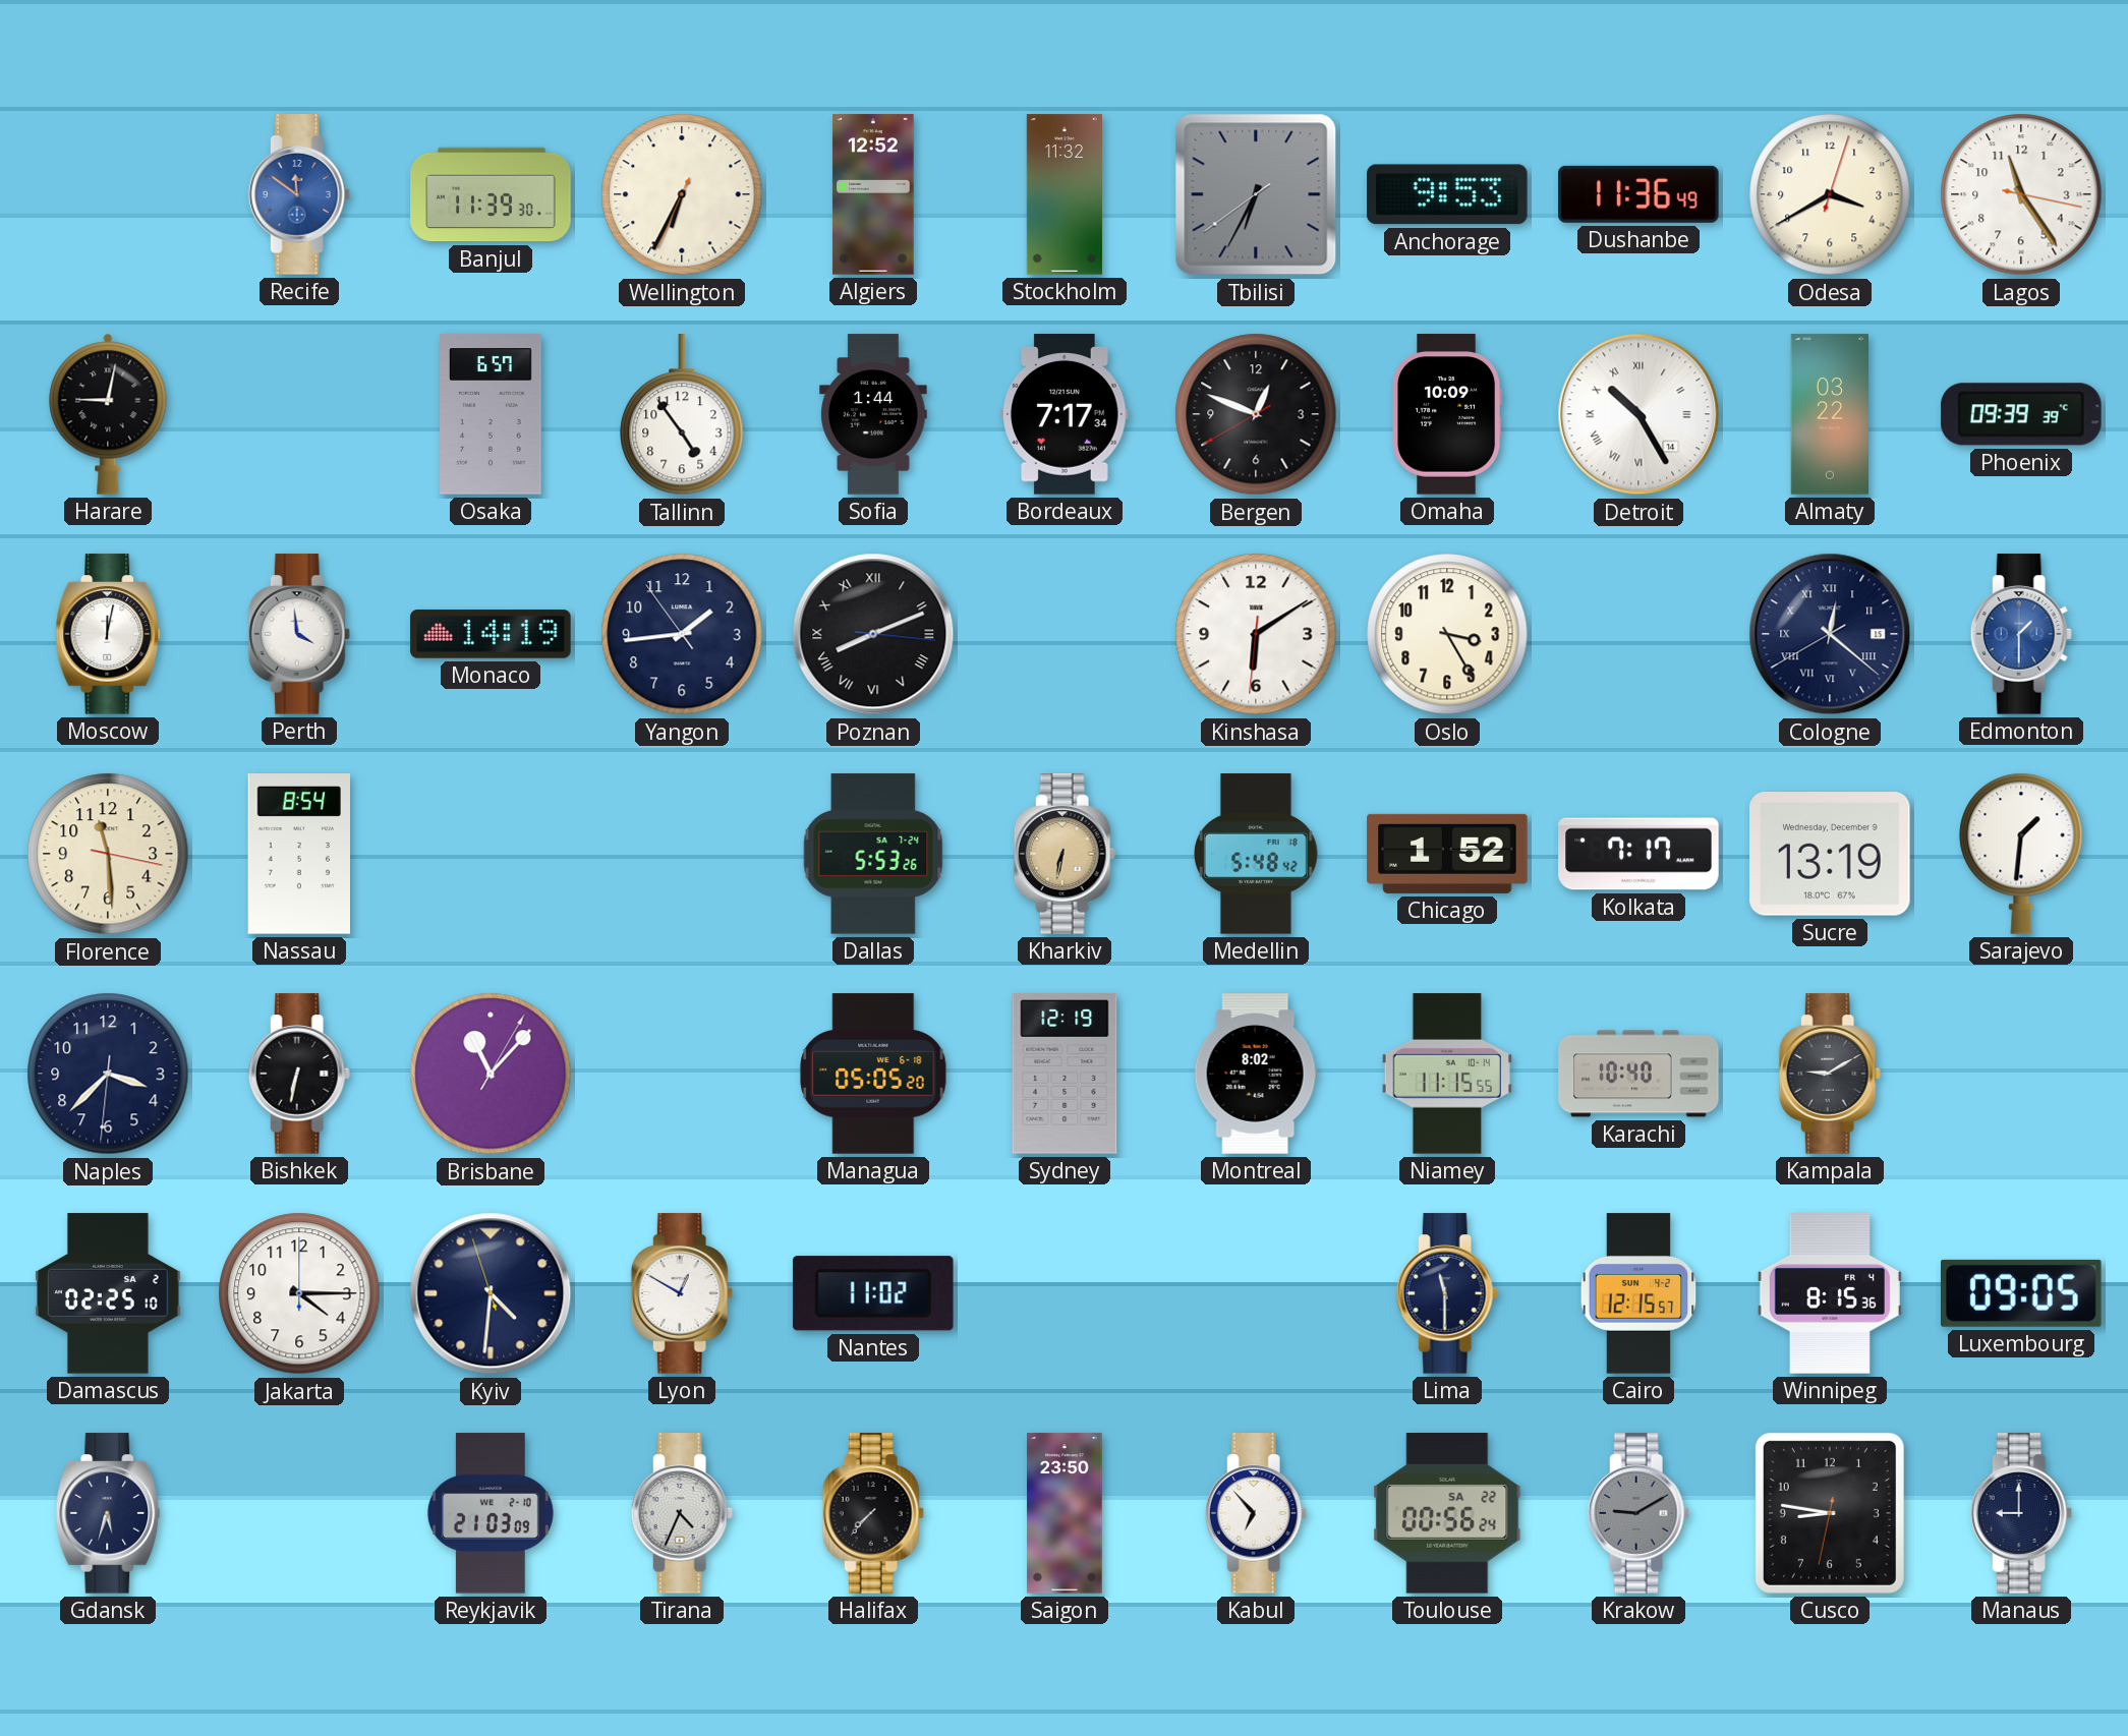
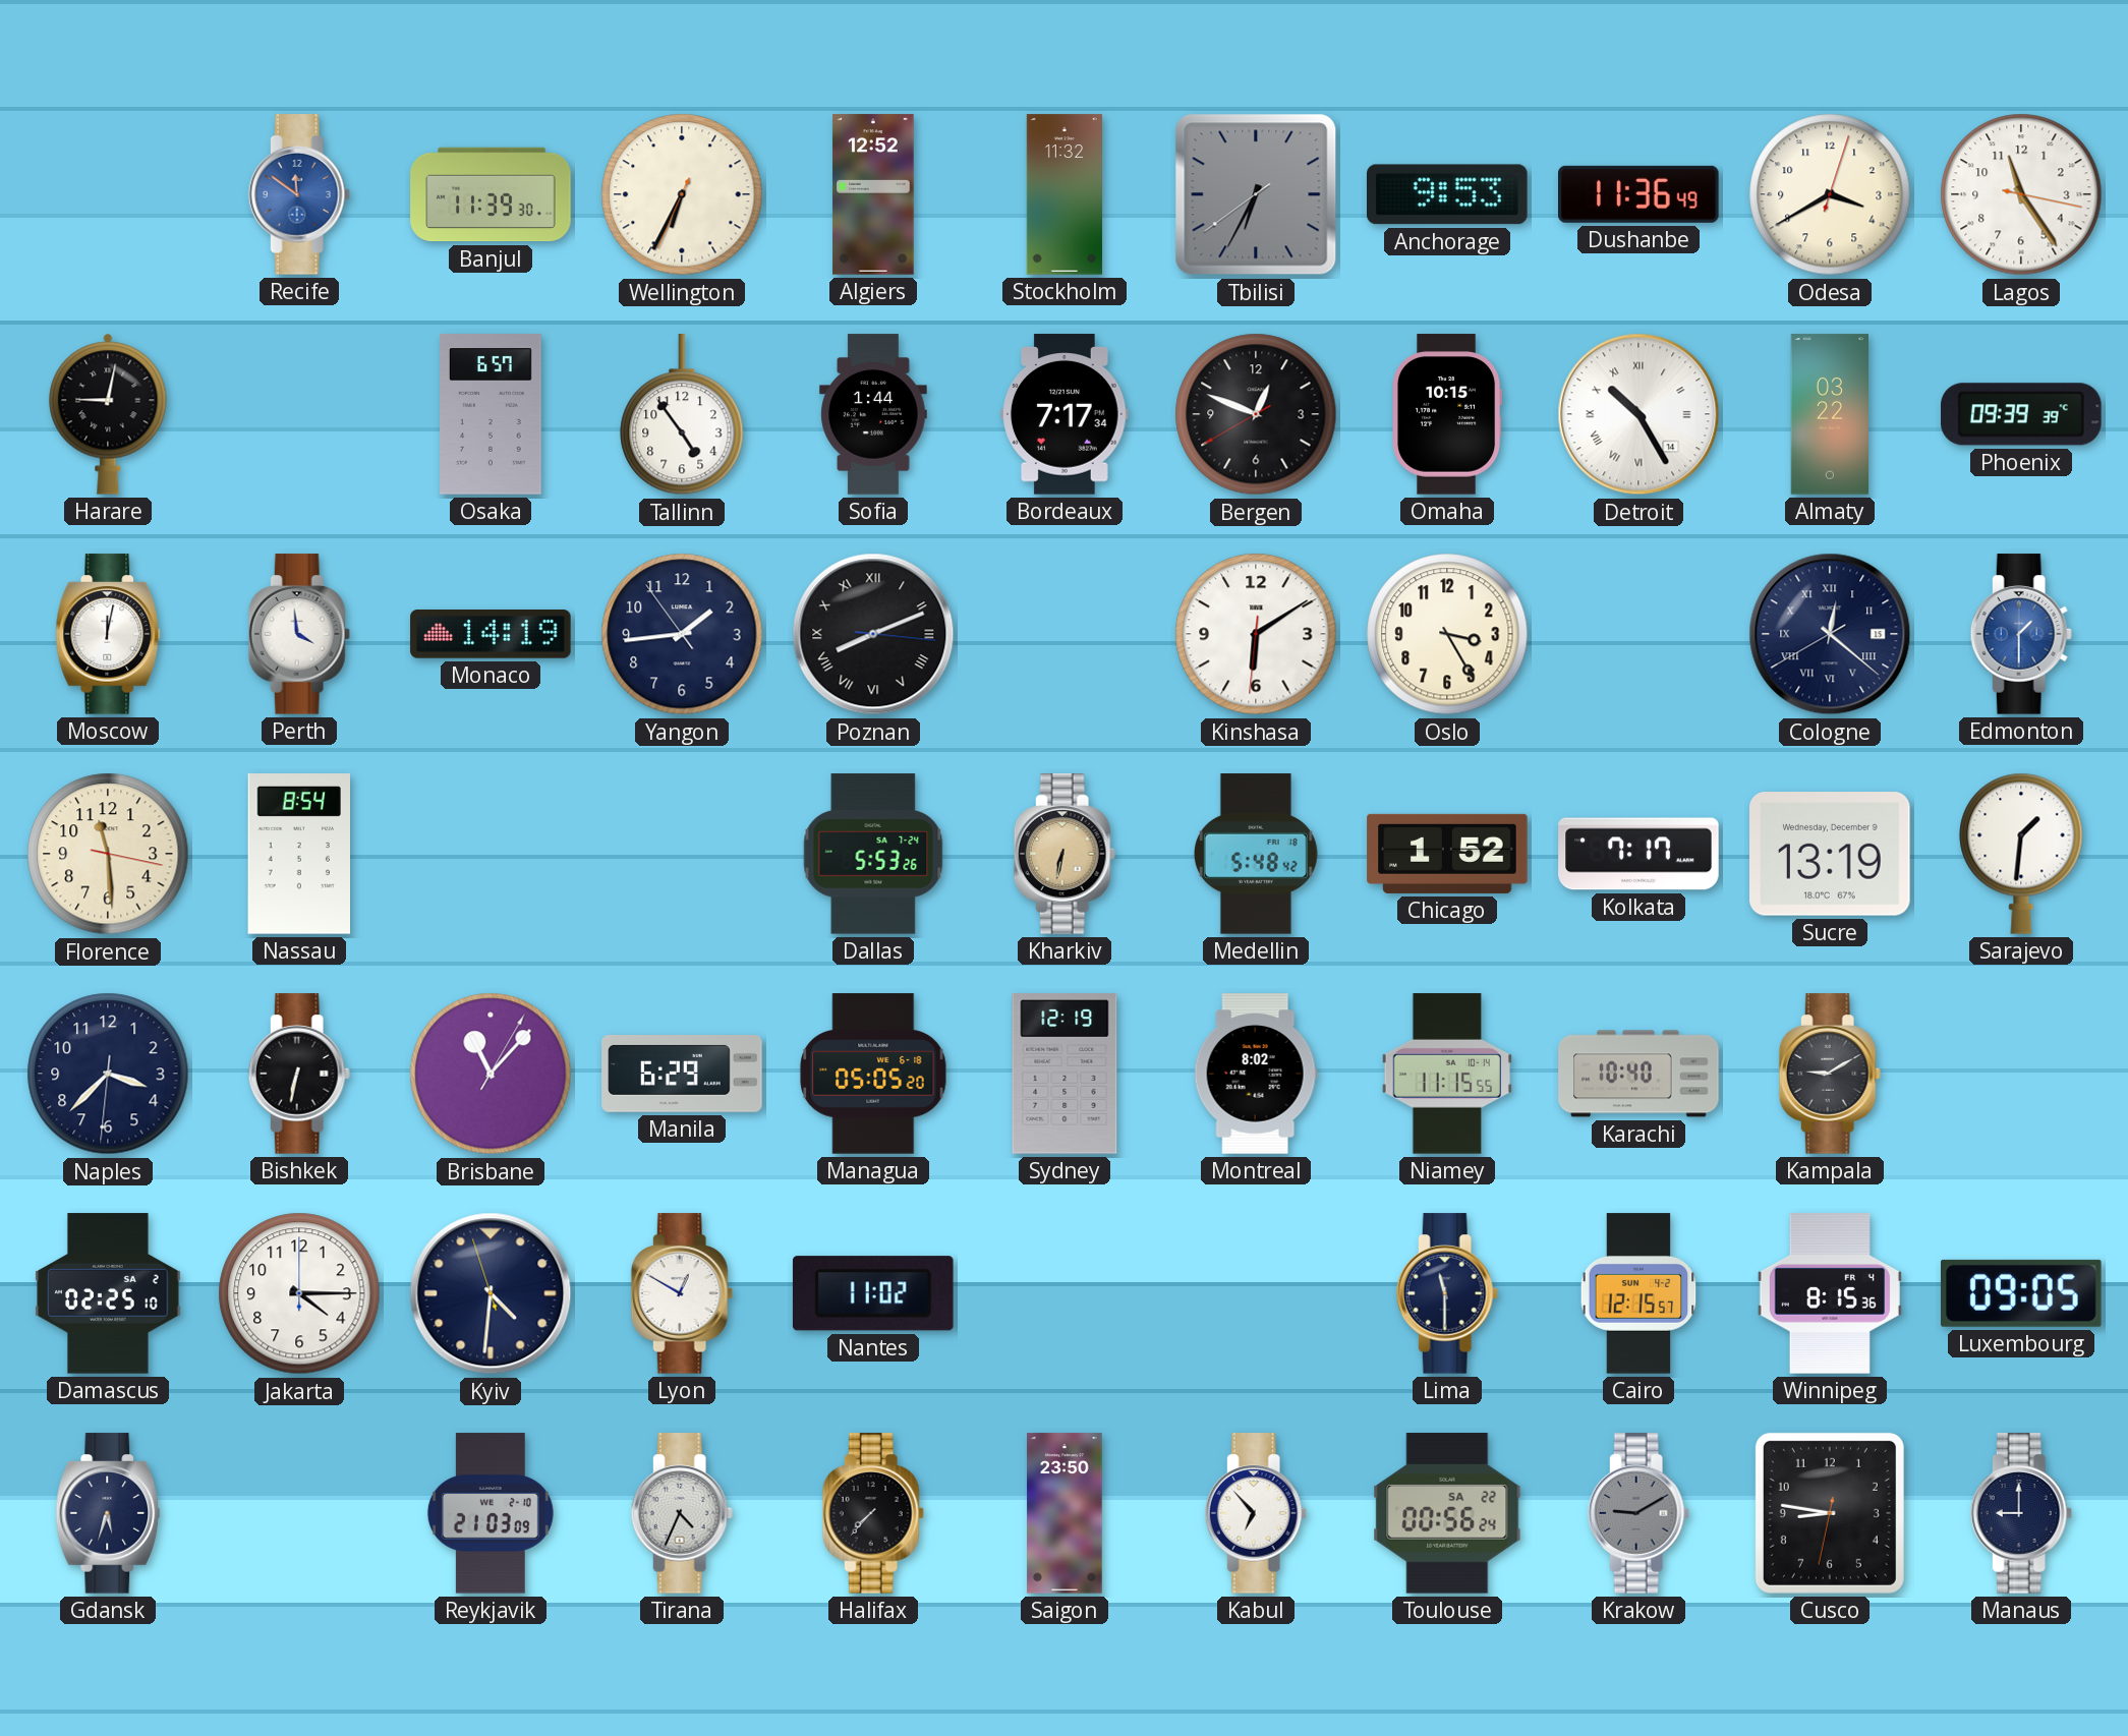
Omaha: 10:09 -> 10:15 (1448, 414)
Manila: none -> 6:29 (682, 1075)
